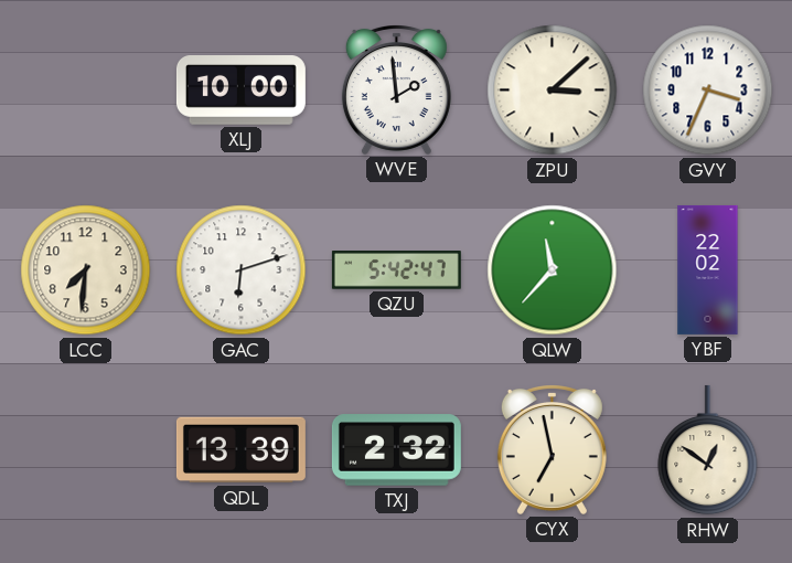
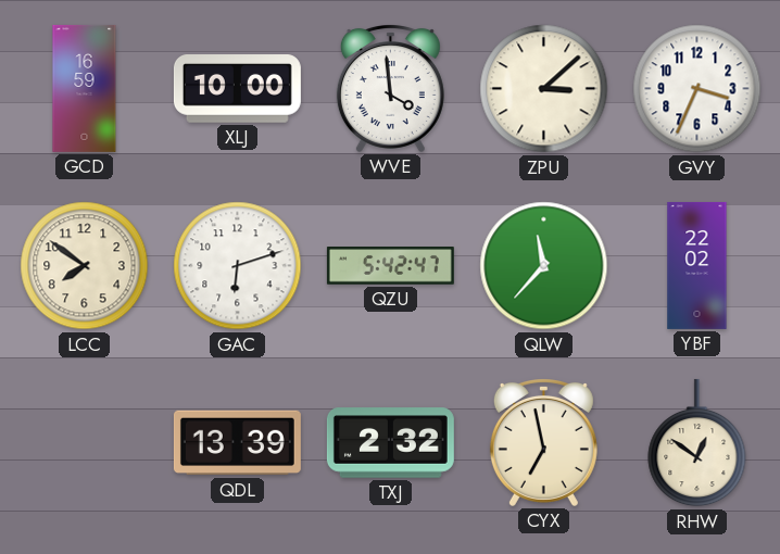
GCD: none -> 16:59 (85, 88)
WVE: 1:59 -> 3:59 (390, 89)
LCC: 7:31 -> 7:51 (85, 266)
